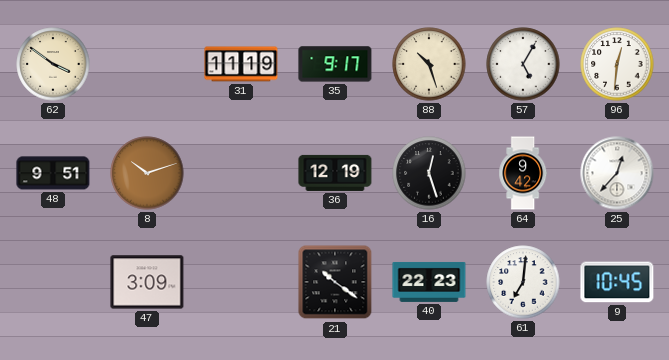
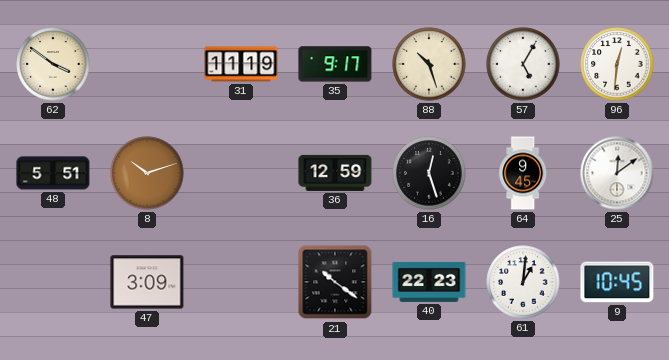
48: 9:51 -> 5:51 (53, 173)
36: 12:19 -> 12:59 (335, 173)
64: 9:42 -> 9:45 (523, 173)
25: 12:37 -> 12:09 (617, 173)
61: 7:01 -> 1:01 (523, 282)
